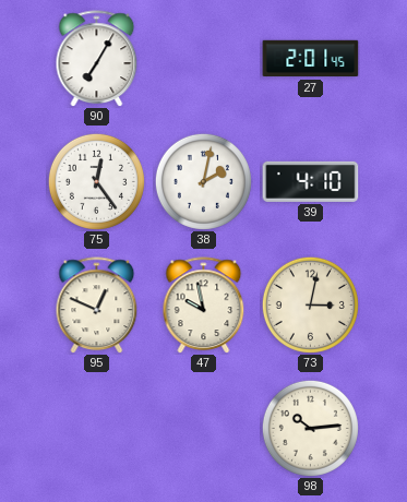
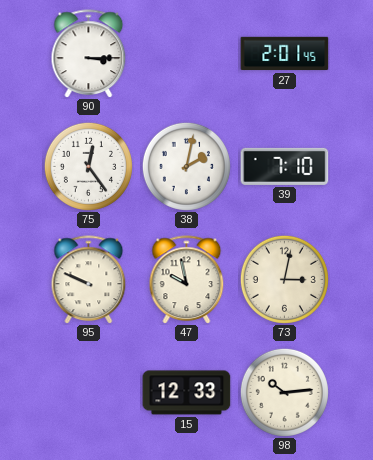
90: 7:05 -> 3:15 (89, 54)
39: 4:10 -> 7:10 (285, 166)
95: 12:49 -> 9:49 (89, 280)
15: none -> 12:33 (187, 393)
